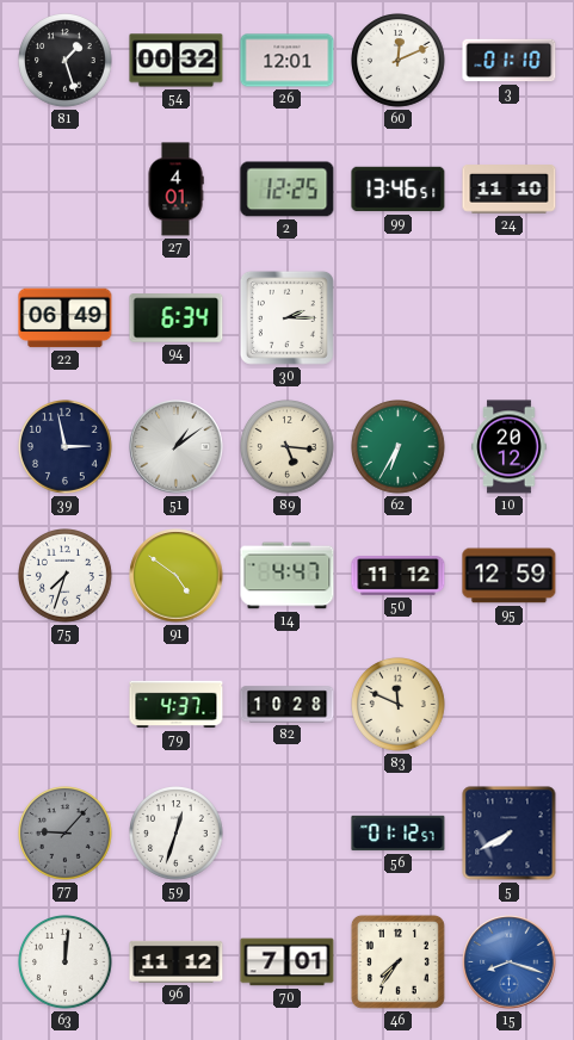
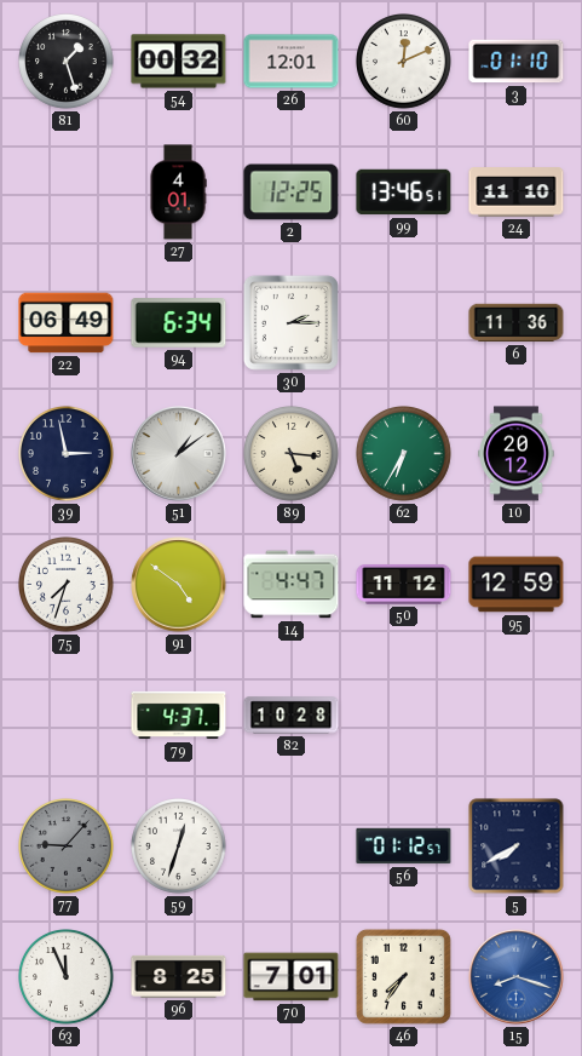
6: none -> 11:36 (517, 323)
83: 11:49 -> none (399, 705)
63: 12:01 -> 11:56 (67, 977)
96: 11:12 -> 8:25 (179, 976)
